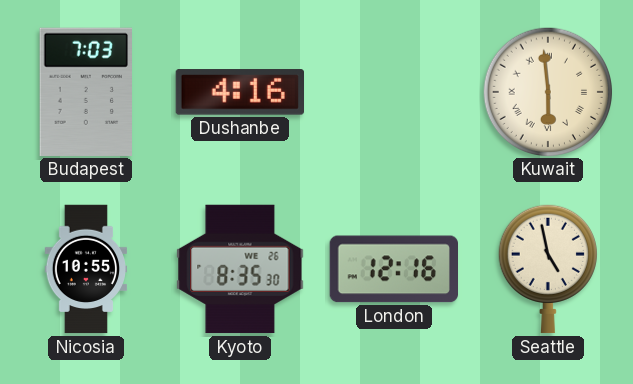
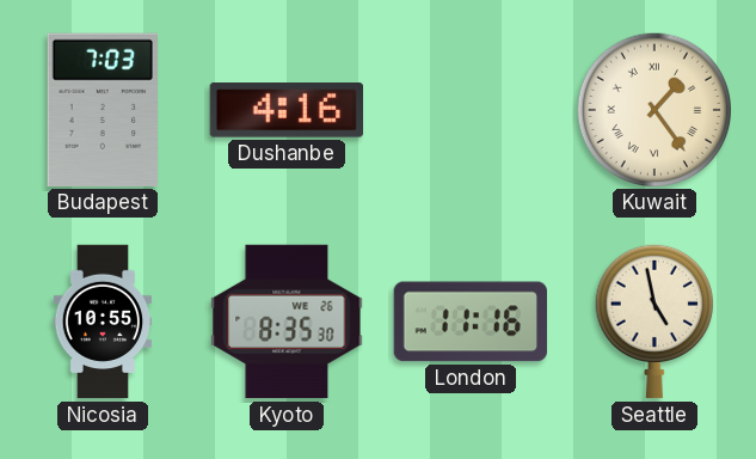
Kuwait: 5:59 -> 1:24 (653, 109)
London: 12:16 -> 11:16 (469, 322)
